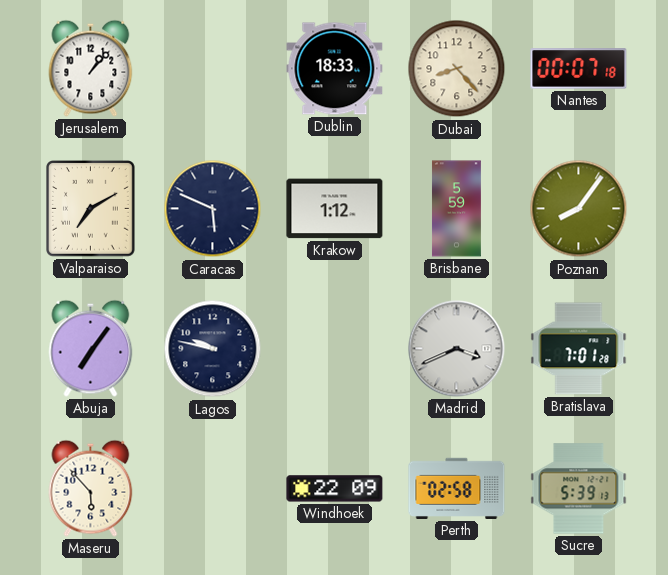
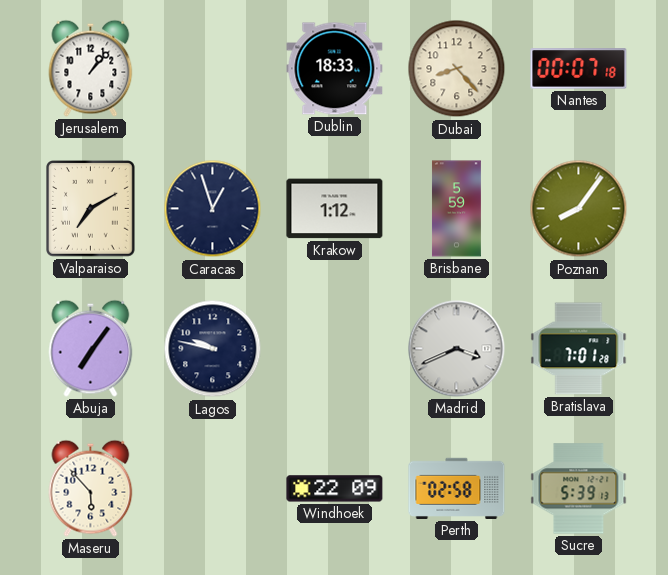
Caracas: 5:49 -> 12:57 (213, 209)
